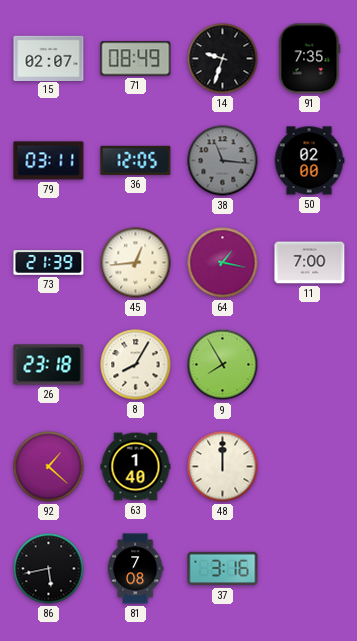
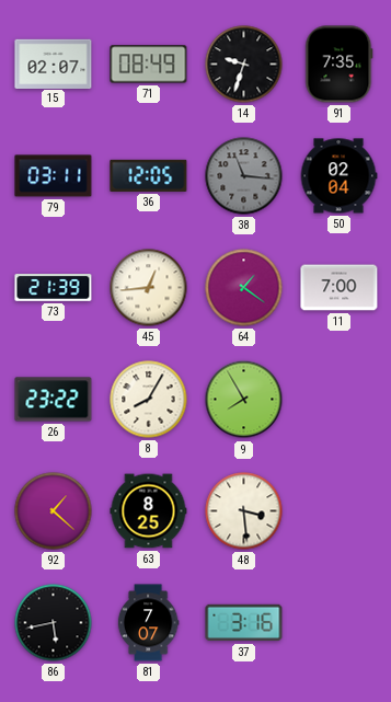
50: 02:00 -> 02:04 (338, 176)
64: 1:17 -> 1:21 (244, 288)
26: 23:18 -> 23:22 (54, 400)
63: 1:40 -> 8:25 (149, 511)
48: 12:00 -> 3:29 (244, 511)
81: 7:08 -> 7:07 (148, 623)
